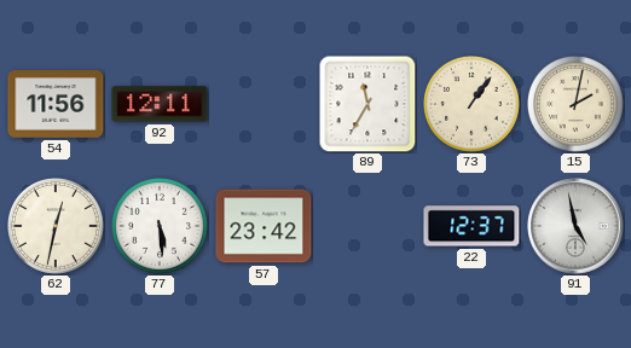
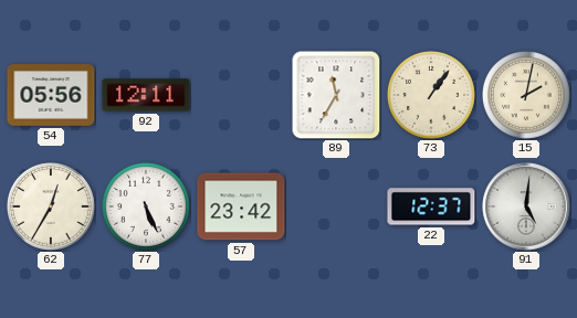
54: 11:56 -> 05:56 (51, 95)
62: 12:32 -> 12:35 (52, 208)
77: 5:29 -> 5:26 (147, 208)
91: 4:58 -> 5:01 (526, 206)
